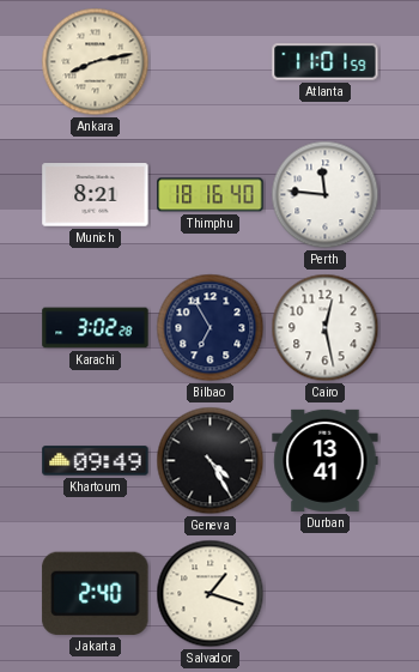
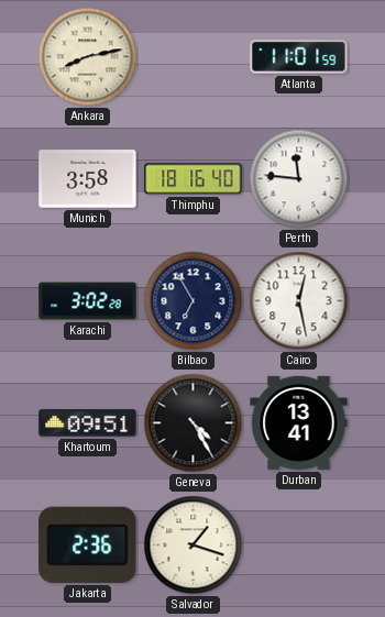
Munich: 8:21 -> 3:58 (88, 179)
Khartoum: 09:49 -> 09:51 (88, 423)
Jakarta: 2:40 -> 2:36 (88, 544)
